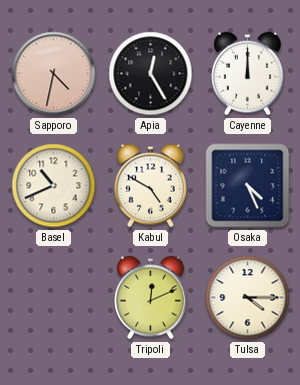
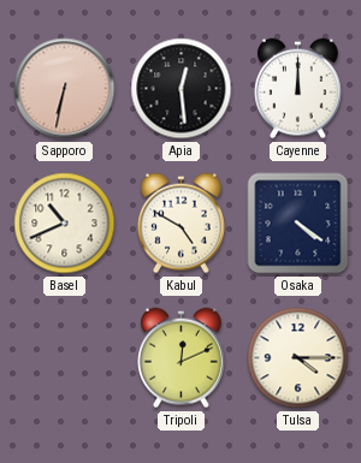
Sapporo: 4:32 -> 6:32 (65, 89)
Apia: 12:25 -> 12:29 (182, 89)
Osaka: 4:26 -> 4:21 (298, 224)
